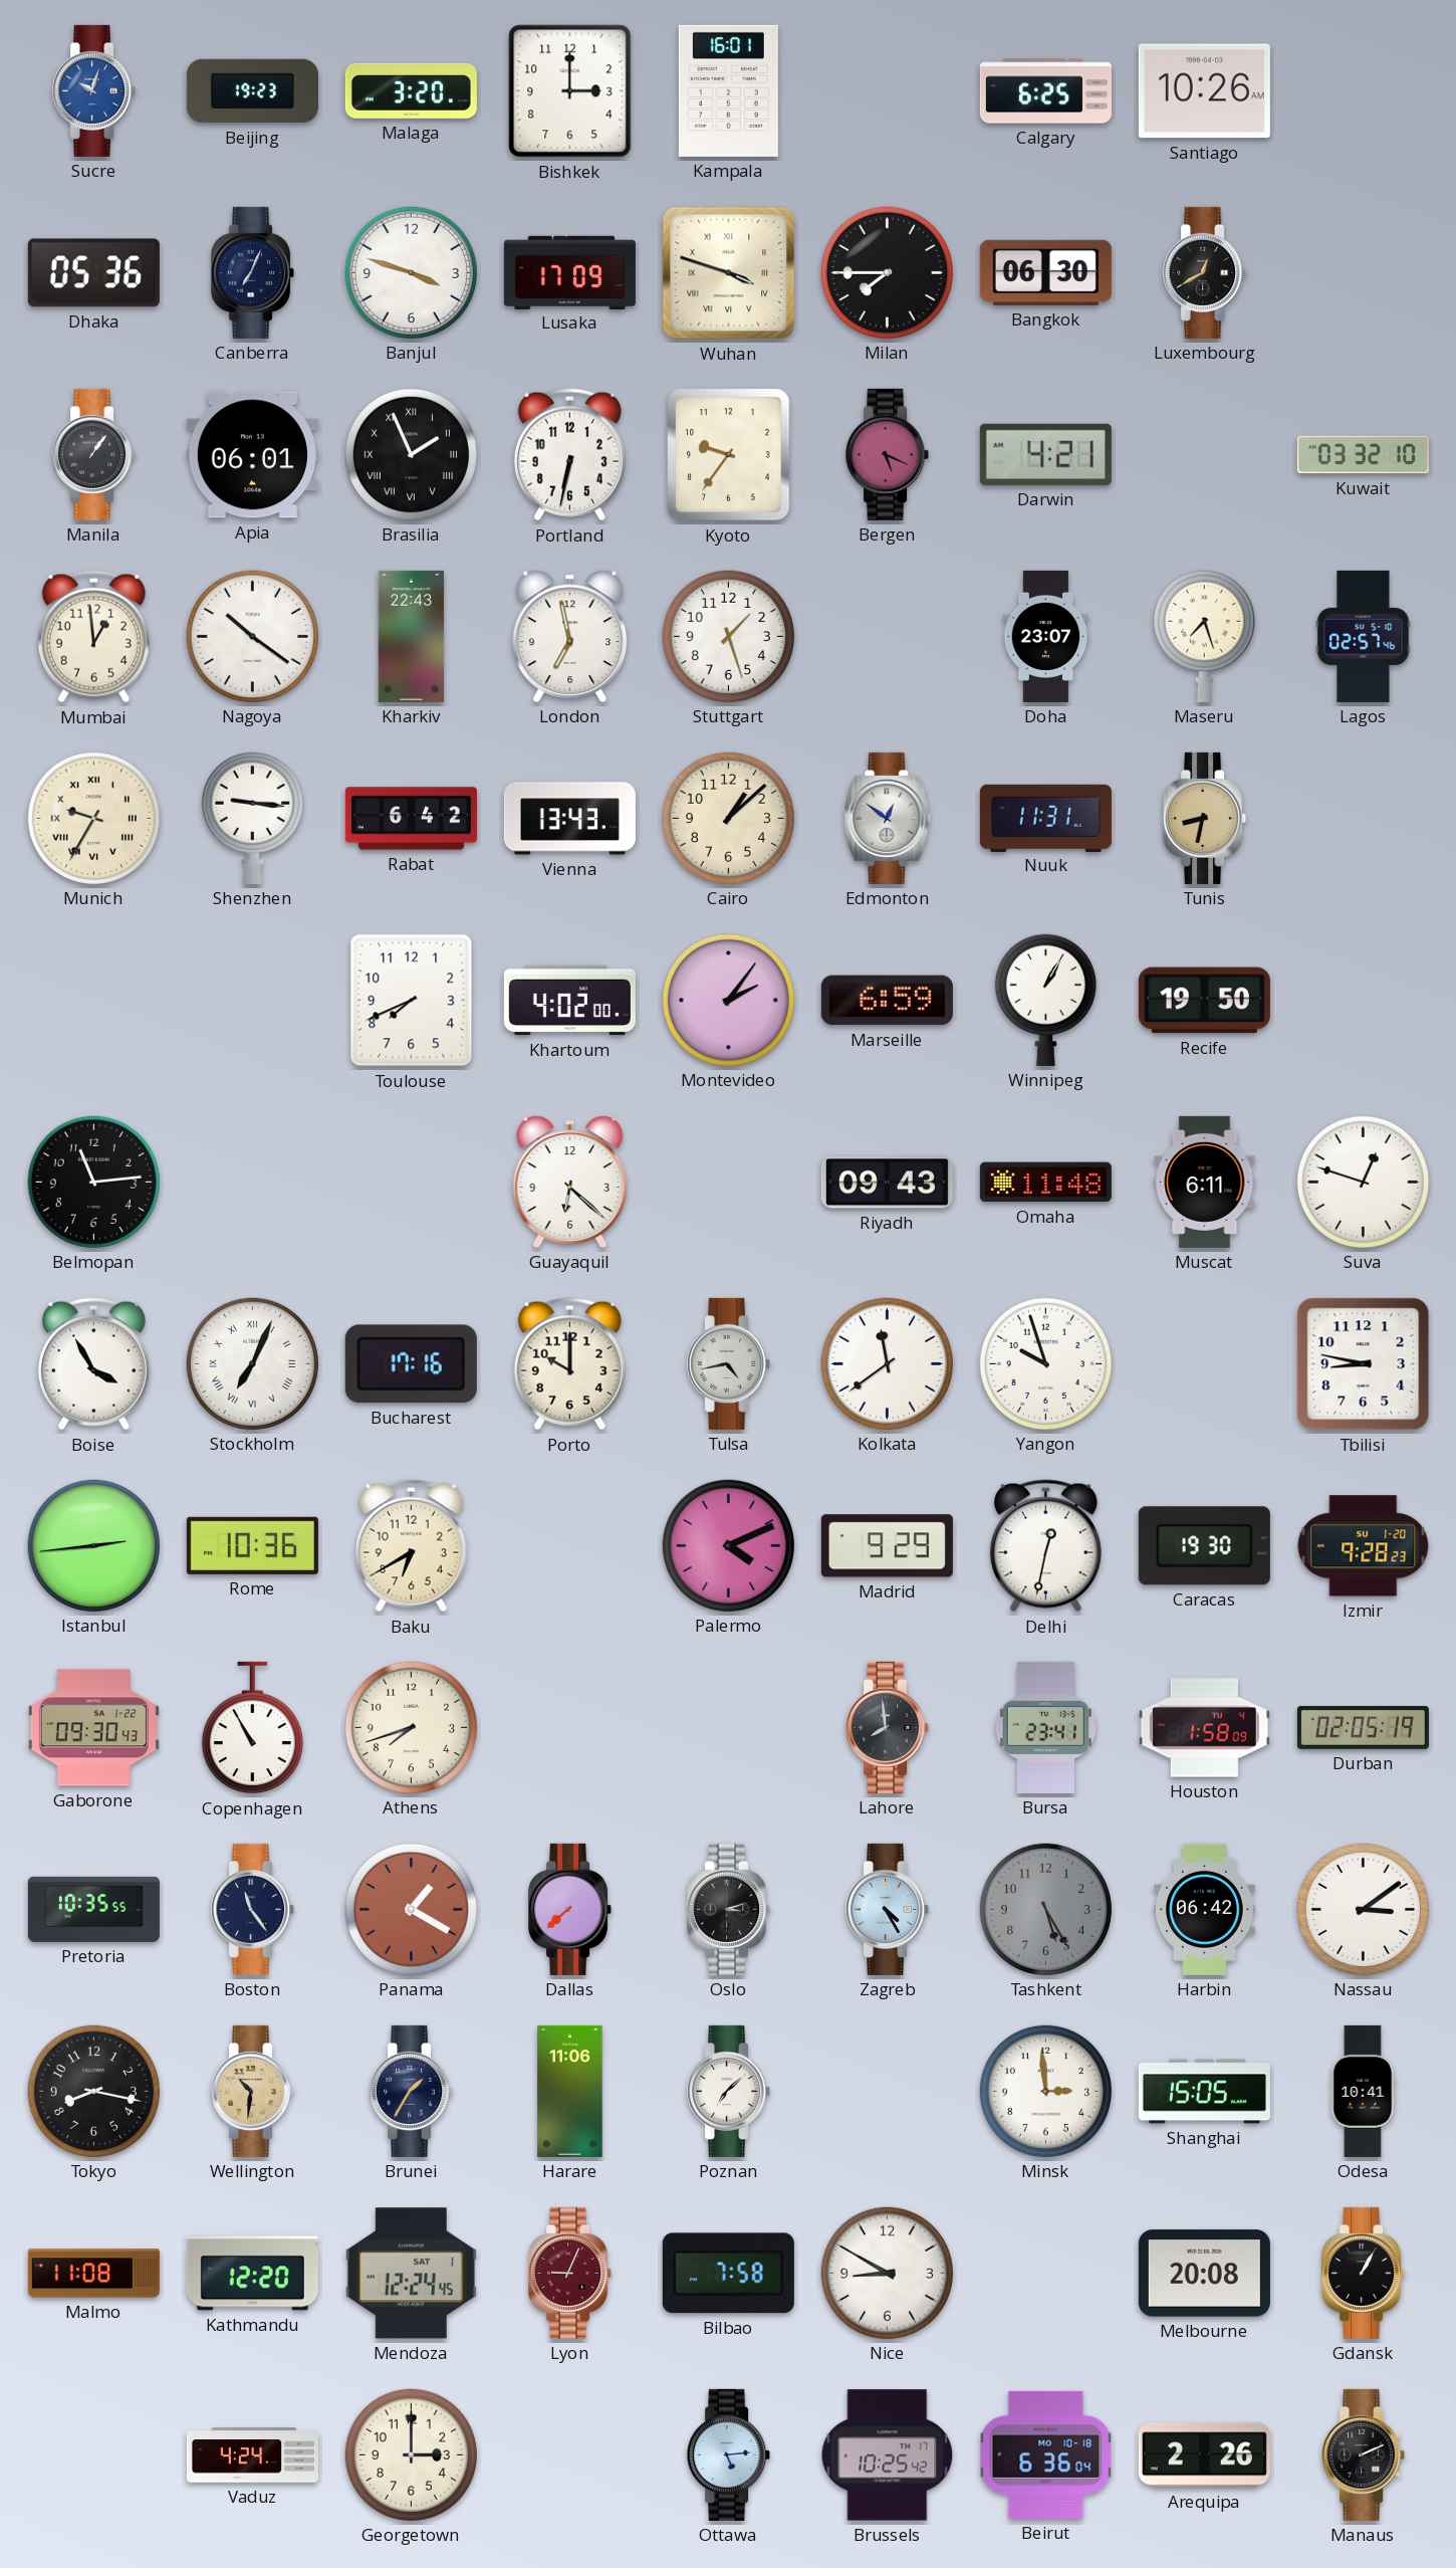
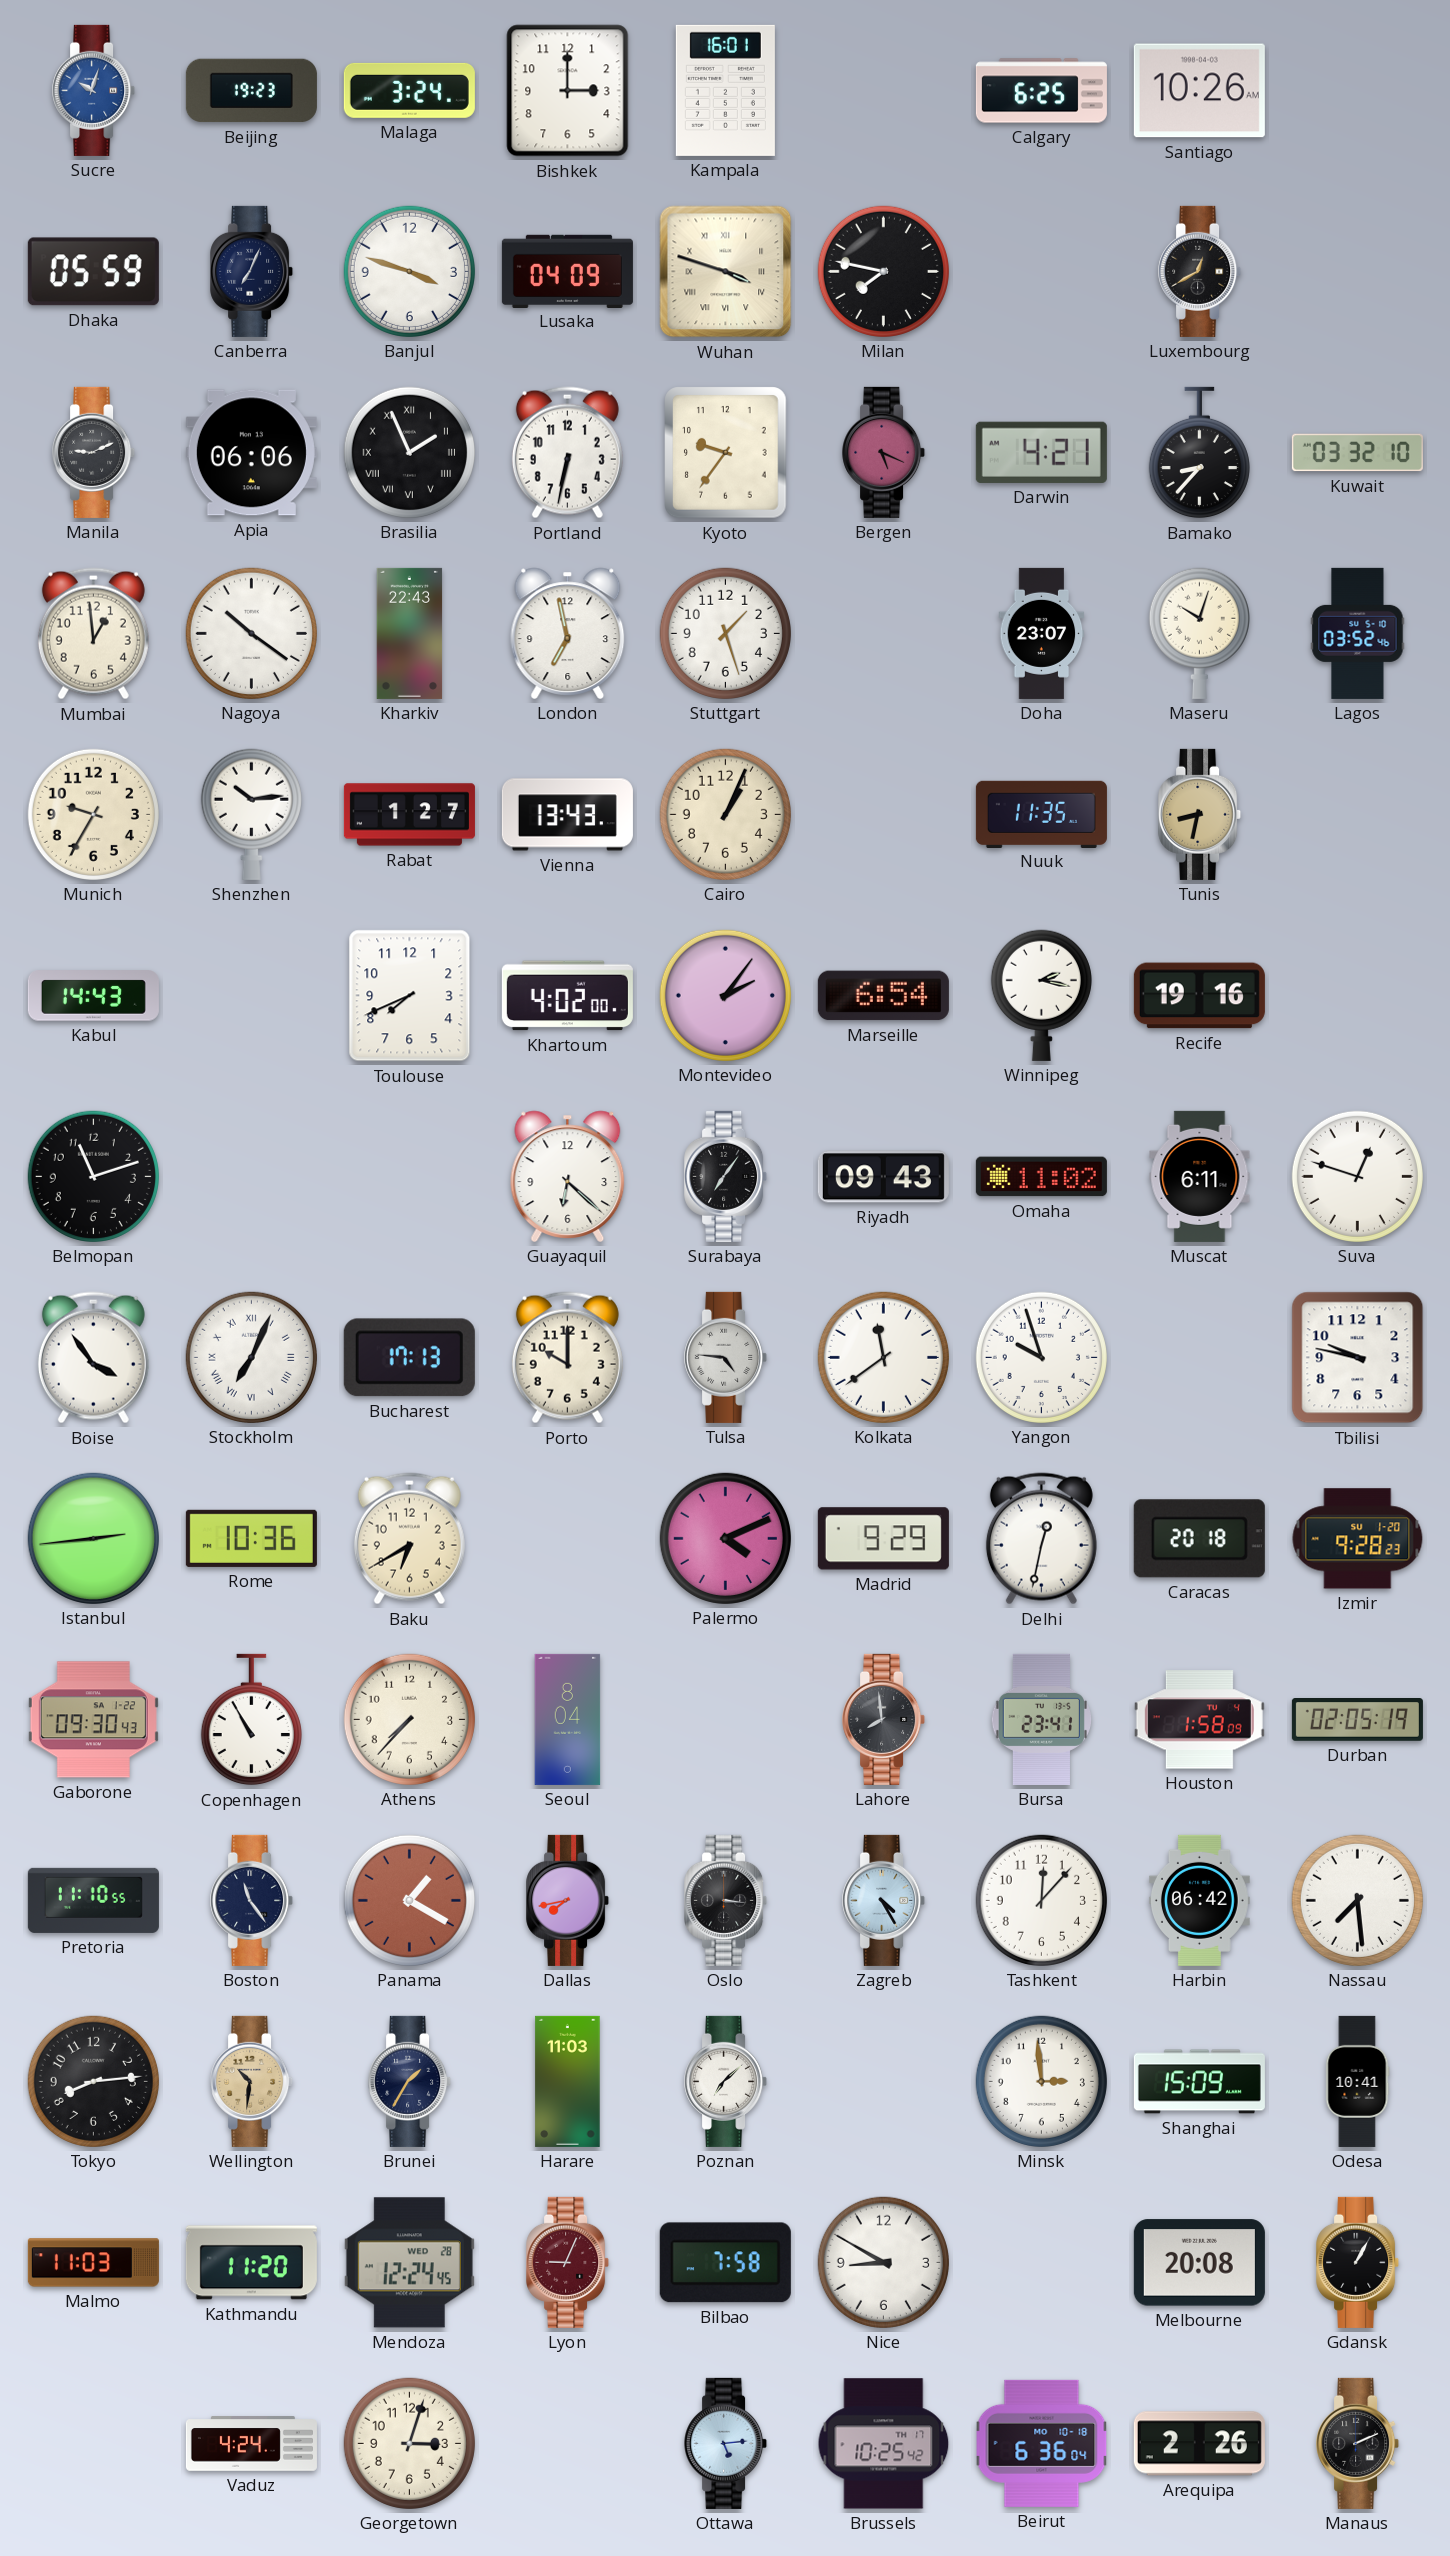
Malaga: 3:20 -> 3:24 (409, 90)
Dhaka: 05:36 -> 05:59 (93, 272)
Lusaka: 17:09 -> 04:09 (567, 271)
Milan: 7:45 -> 7:47 (883, 271)
Bangkok: 06:30 -> none (1045, 272)
Manila: 1:06 -> 9:11 (94, 452)
Apia: 06:01 -> 06:06 (251, 453)
Bamako: none -> 8:37 (1199, 453)
Maseru: 7:27 -> 10:03 (1199, 633)
Lagos: 02:57 -> 03:52 (1358, 633)
Munich numerals: Roman -> Arabic (93, 814)
Shenzhen: 9:16 -> 10:14 (251, 814)
Rabat: 6:42 -> 1:27 (409, 815)
Cairo: 1:08 -> 1:04 (725, 814)
Edmonton: 12:51 -> none (888, 818)
Nuuk: 11:31 -> 11:35 (1041, 814)
Kabul: none -> 14:43 (93, 996)
Marseille: 6:59 -> 6:54 (883, 996)
Winnipeg: 1:05 -> 2:17 (1041, 995)
Recife: 19:50 -> 19:16 (1199, 996)
Belmopan: 11:14 -> 11:12 (93, 1176)
Surabaya: none -> 7:06 (726, 1176)
Omaha: 11:48 -> 11:02 (1041, 1177)
Boise: 3:55 -> 3:54 (93, 1358)
Bucharest: 17:16 -> 17:13 (409, 1358)
Tulsa: 4:43 -> 4:46 (726, 1357)
Tbilisi: 8:47 -> 9:47 (1358, 1358)
Caracas: 19:30 -> 20:18 (1199, 1539)
Athens: 7:42 -> 7:37 (409, 1719)
Seoul: none -> 8:04 (568, 1719)
Pretoria: 10:35 -> 11:10 (93, 1900)
Dallas: 7:38 -> 7:43 (568, 1900)
Oslo: 3:12 -> 3:16 (726, 1900)
Tashkent: 5:25 -> 12:07 (1041, 1900)
Tashkent dial: grey -> white (1041, 1900)
Nassau: 3:09 -> 7:29 (1357, 1900)
Tokyo: 8:17 -> 8:14 (93, 2081)
Harare: 11:06 -> 11:03 (568, 2081)
Shanghai: 15:05 -> 15:09 (1199, 2082)
Malmo: 11:08 -> 11:03 (93, 2263)
Kathmandu: 12:20 -> 11:20 (251, 2263)
Mendoza date: SAT 1 -> WED 28 (409, 2263)
Georgetown: 3:00 -> 3:03 (409, 2443)
